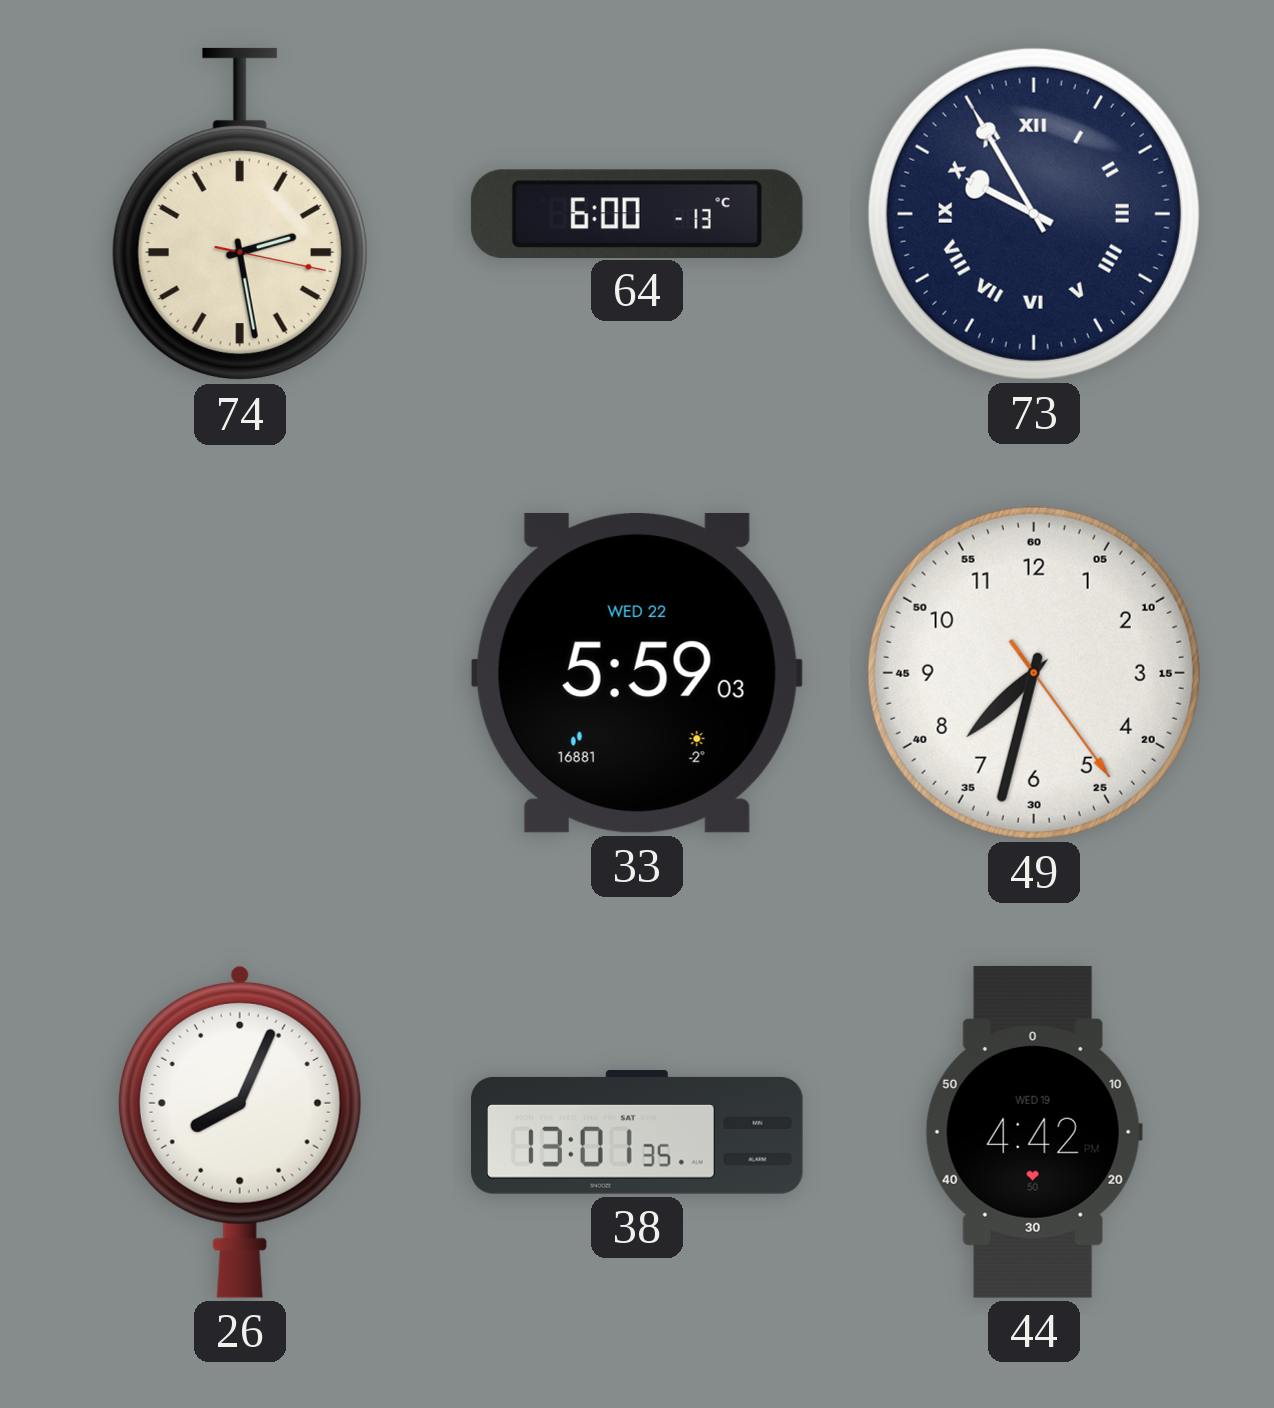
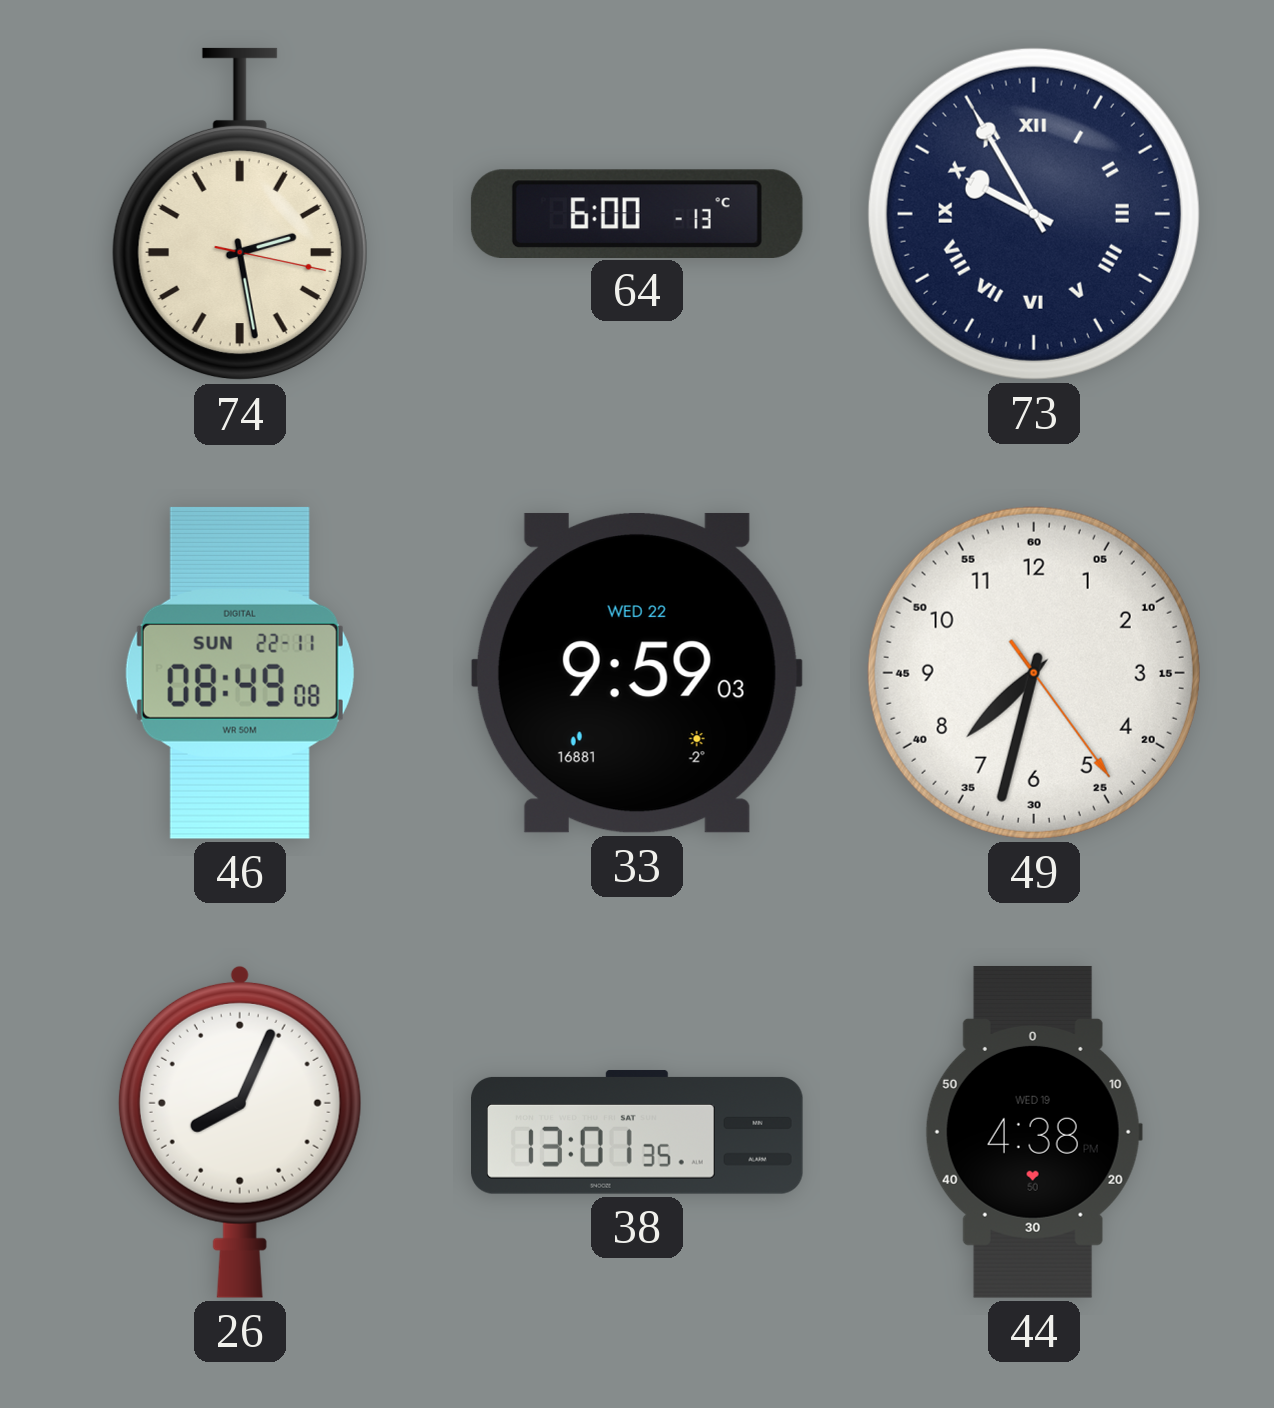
46: none -> 08:49 (240, 673)
33: 5:59 -> 9:59 (637, 673)
44: 4:42 -> 4:38 (1034, 1132)
